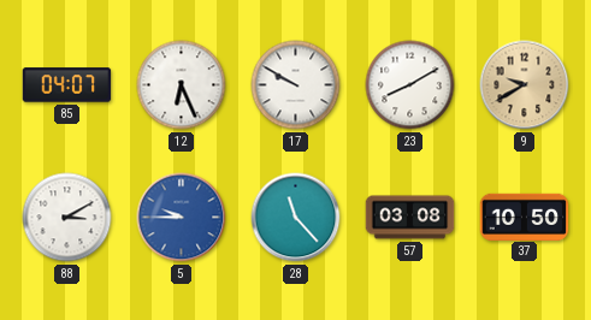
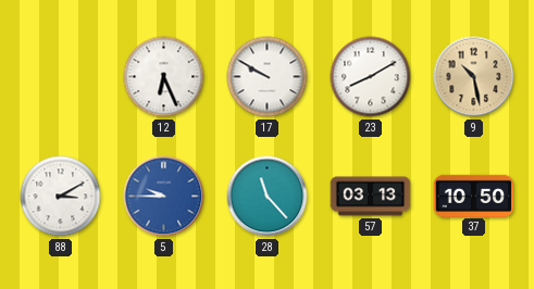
85: 04:07 -> none (67, 85)
9: 9:40 -> 10:28 (474, 77)
57: 03:08 -> 03:13 (371, 197)
